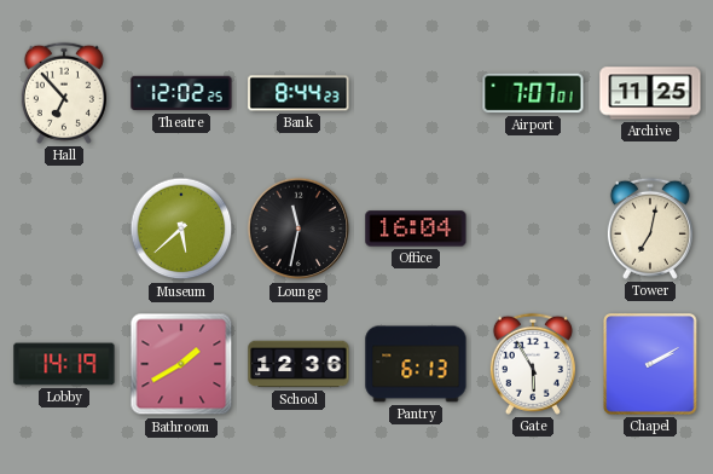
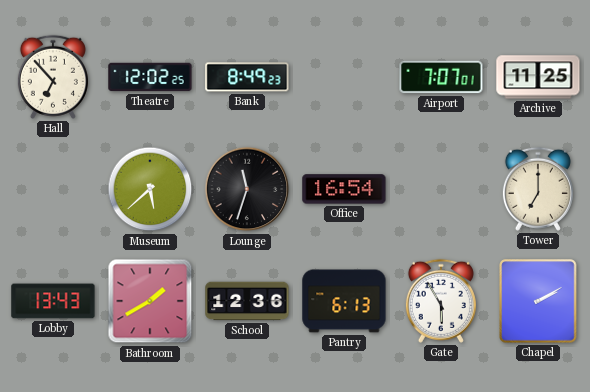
Bank: 8:44 -> 8:49 (247, 77)
Lounge: 11:32 -> 11:33 (247, 189)
Office: 16:04 -> 16:54 (344, 189)
Tower: 7:02 -> 7:00 (538, 189)
Lobby: 14:19 -> 13:43 (53, 301)
